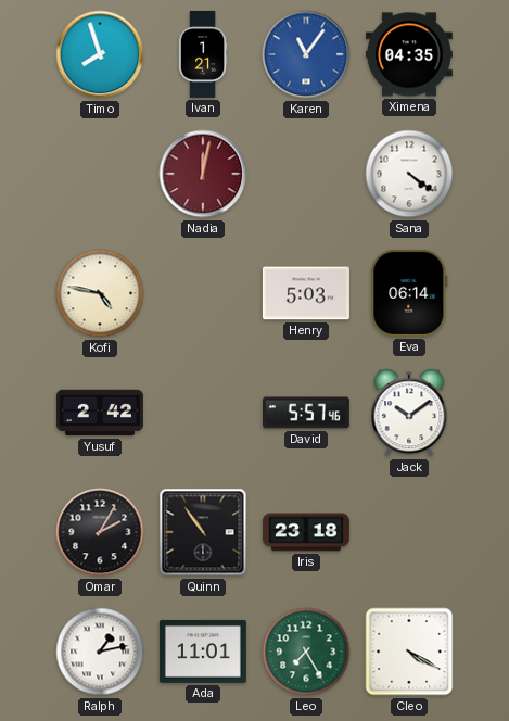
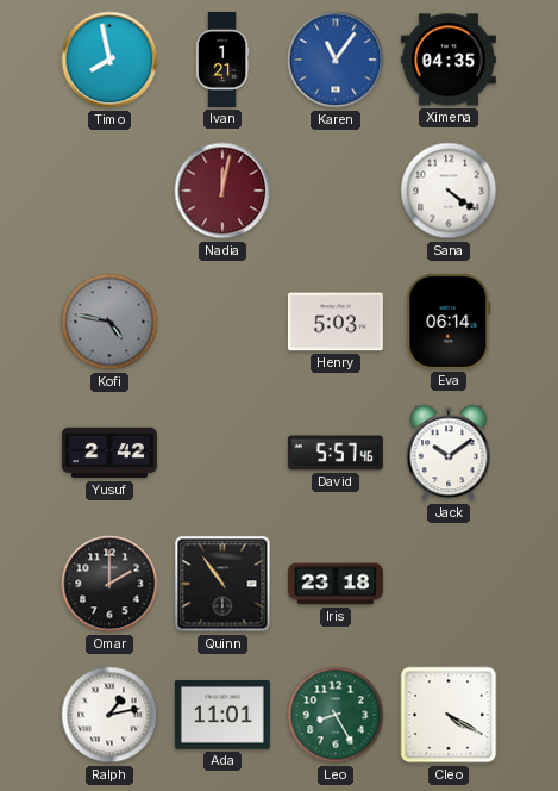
Timo: 7:57 -> 7:58 (109, 60)
Kofi dial: cream -> grey (109, 322)
Omar: 2:05 -> 2:00 (109, 584)
Leo: 7:25 -> 8:25 (336, 715)
